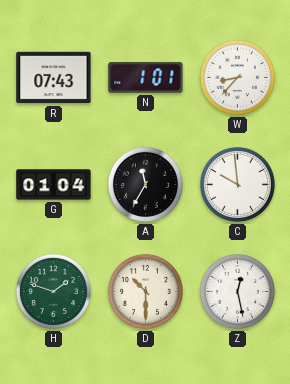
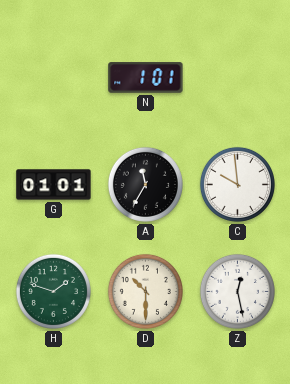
R: 07:43 -> none (54, 78)
W: 8:37 -> none (237, 77)
G: 01:04 -> 01:01 (54, 185)
